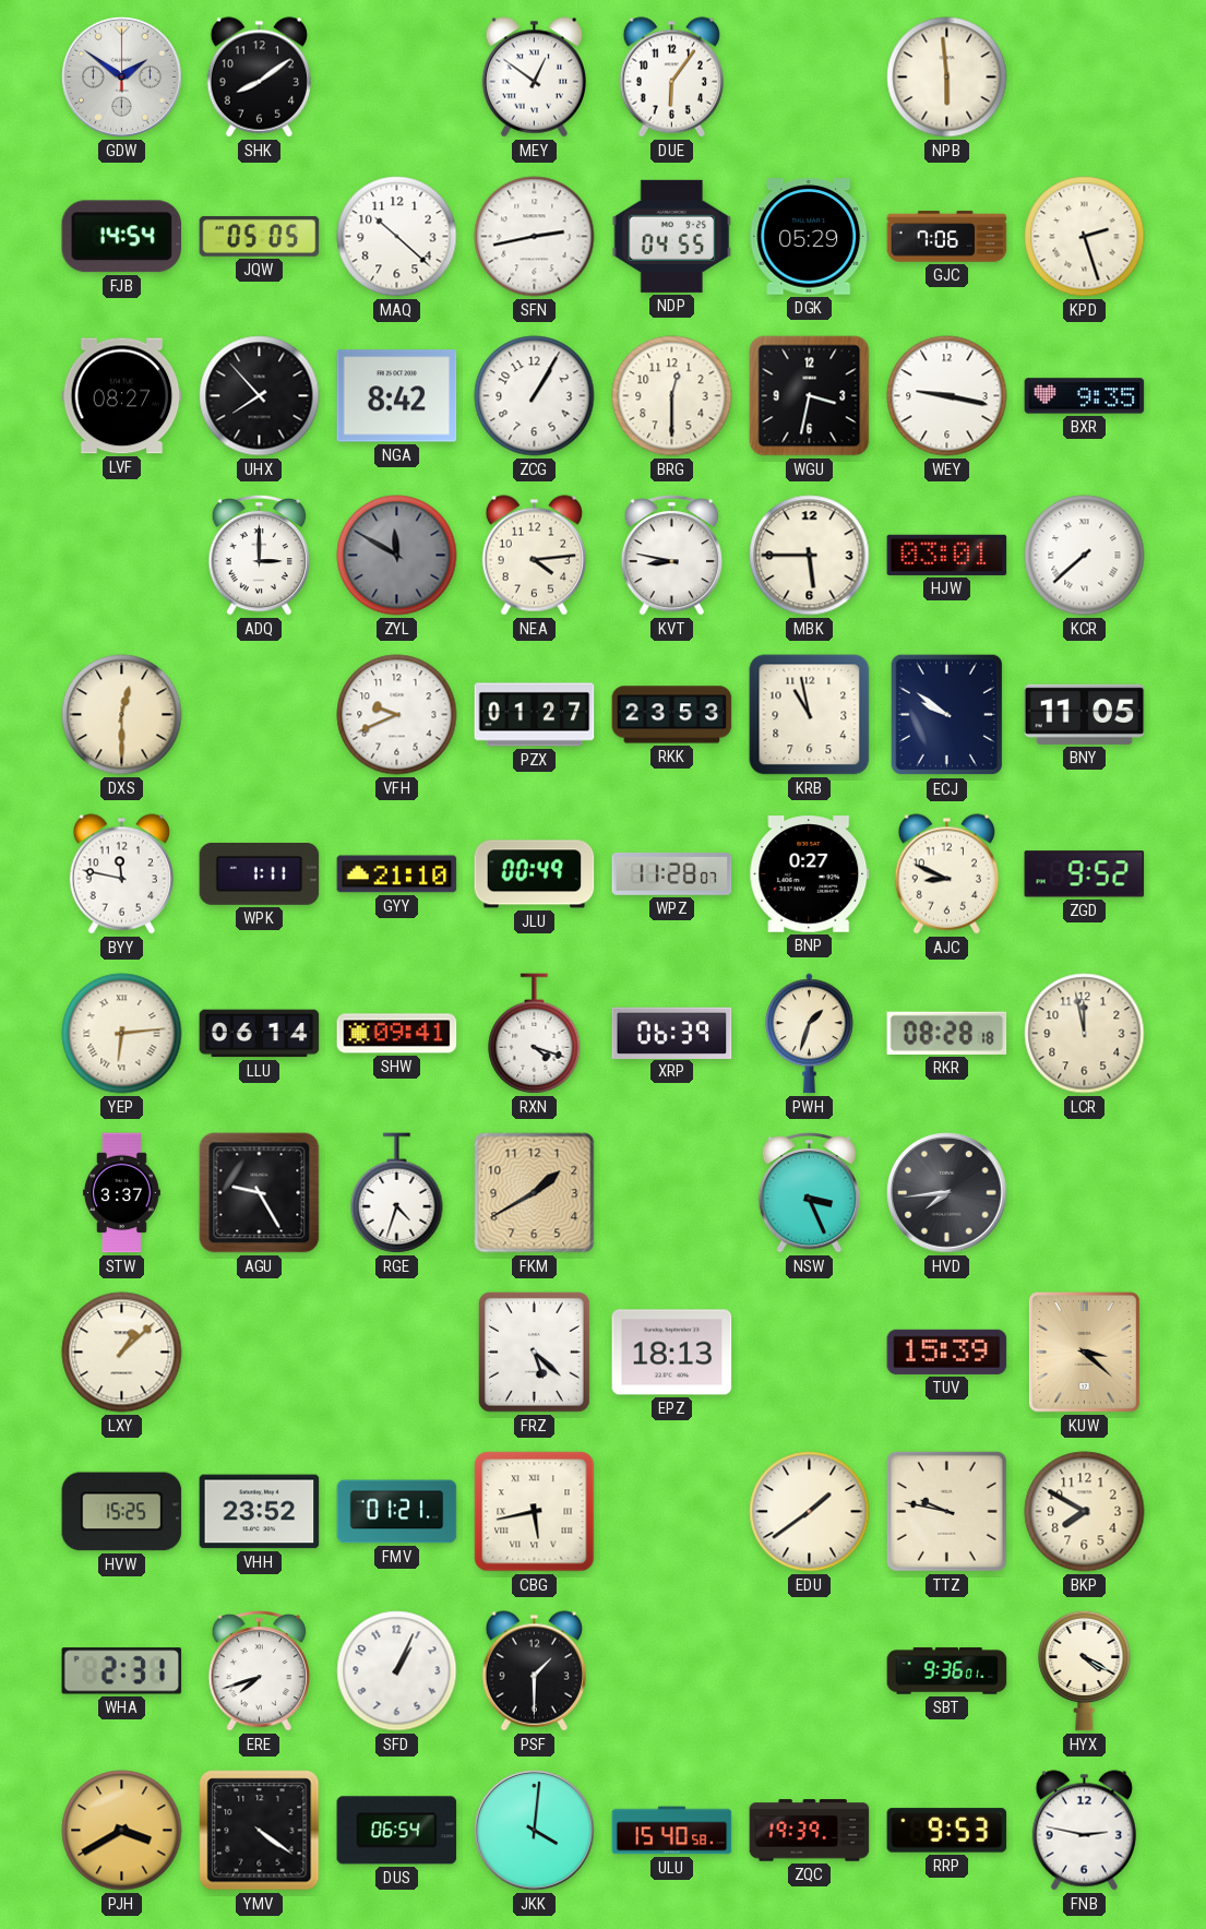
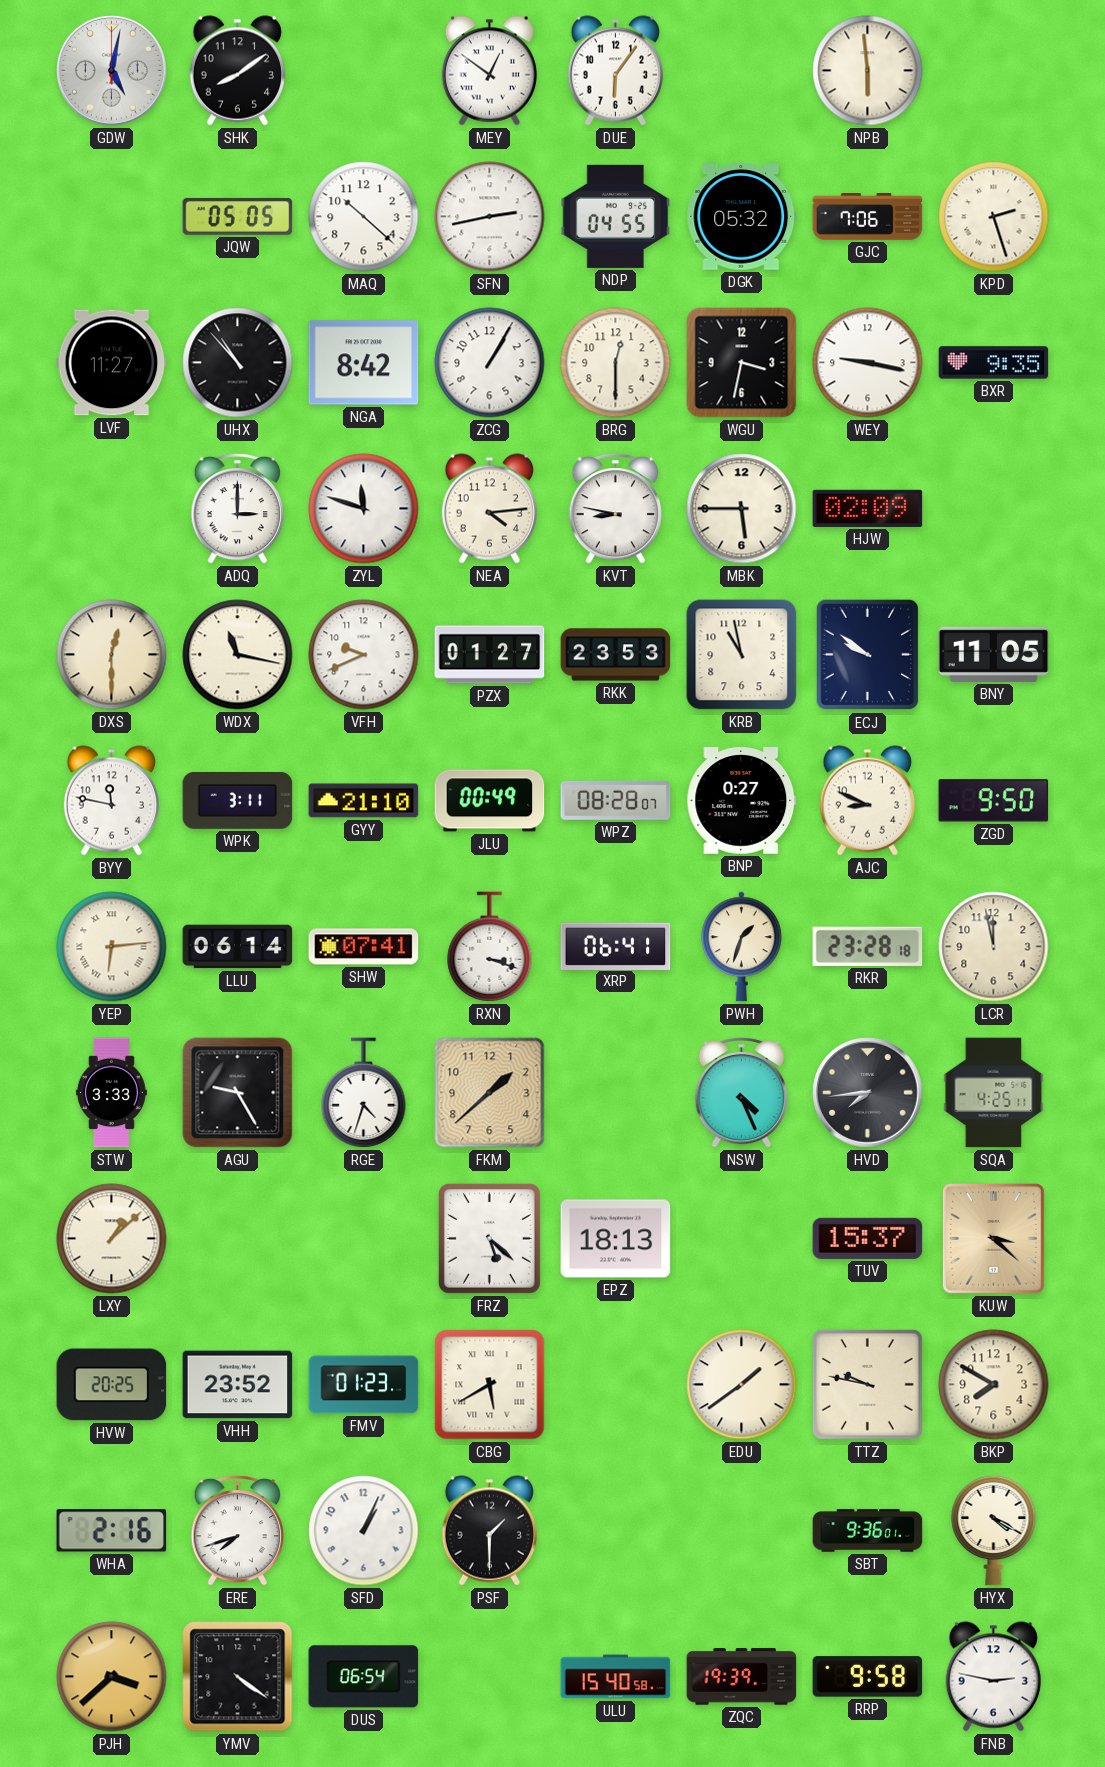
GDW: 1:51 -> 5:02 (112, 71)
FJB: 14:54 -> none (122, 237)
DGK: 05:29 -> 05:32 (742, 217)
LVF: 08:27 -> 11:27 (112, 363)
UHX: 7:53 -> 10:53 (238, 363)
ZYL: 11:50 -> 11:48 (364, 509)
ZYL dial: grey -> white (364, 509)
HJW: 03:01 -> 02:09 (868, 508)
KCR: 7:38 -> none (1085, 556)
WDX: none -> 11:17 (238, 655)
WPK: 1:11 -> 3:11 (238, 800)
WPZ: 11:28 -> 08:28 (616, 800)
ZGD: 9:52 -> 9:50 (994, 801)
SHW: 09:41 -> 07:41 (364, 947)
RXN: 4:18 -> 3:18 (490, 947)
XRP: 06:39 -> 06:41 (616, 946)
RKR: 08:28 -> 23:28 (868, 946)
STW: 3:37 -> 3:33 (111, 1093)
FKM: 1:40 -> 1:38 (490, 1093)
NSW: 3:26 -> 4:26 (742, 1092)
SQA: none -> 4:25 (994, 1093)
TUV: 15:39 -> 15:37 (868, 1238)
HVW: 15:25 -> 20:25 (112, 1385)
FMV: 01:21 -> 01:23 (364, 1385)
CBG: 5:43 -> 5:40 (490, 1385)
WHA: 2:31 -> 2:16 (112, 1531)
PJH: 3:40 -> 3:38 (112, 1677)
JKK: 4:01 -> none (535, 1831)
RRP: 9:53 -> 9:58 (868, 1677)
